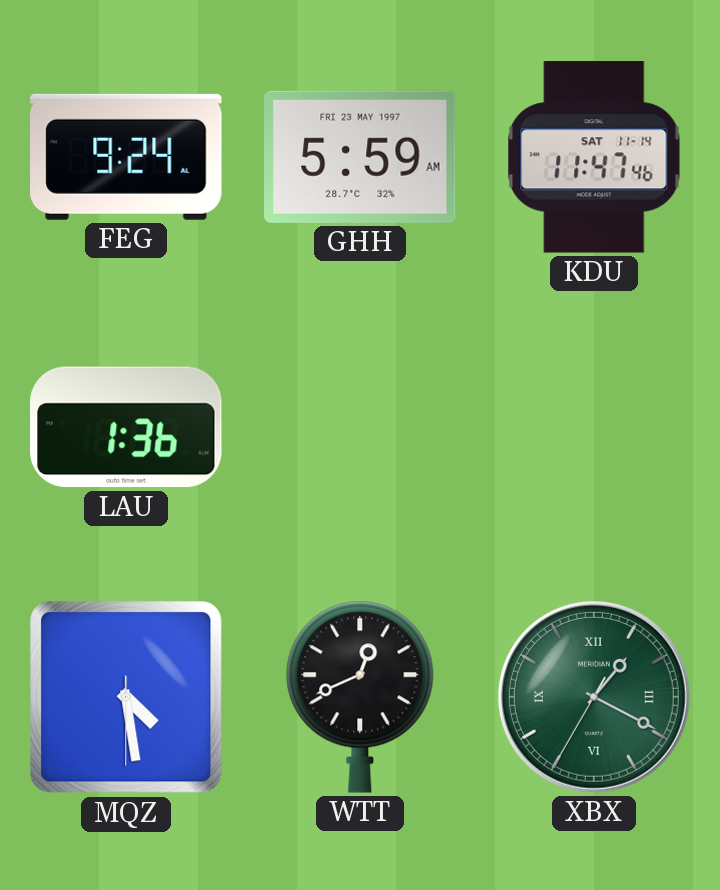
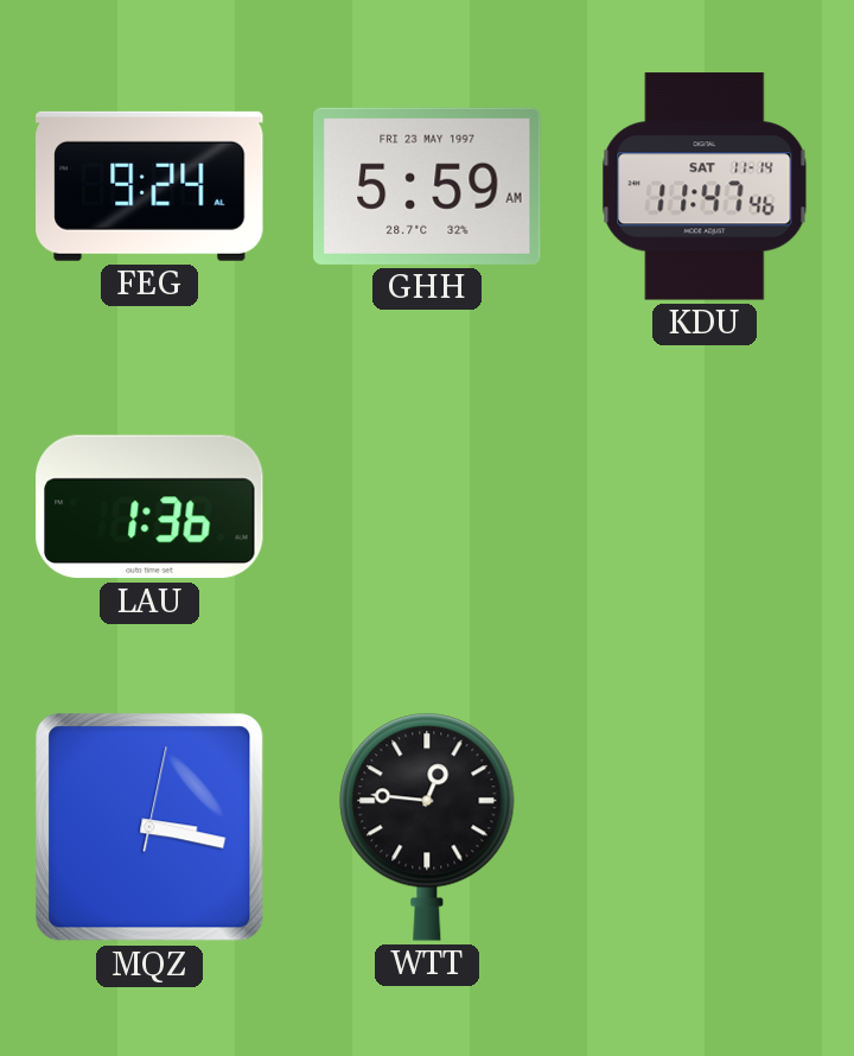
MQZ: 4:28 -> 3:17 (149, 827)
WTT: 12:41 -> 12:46 (427, 827)
XBX: 1:19 -> none (594, 697)
